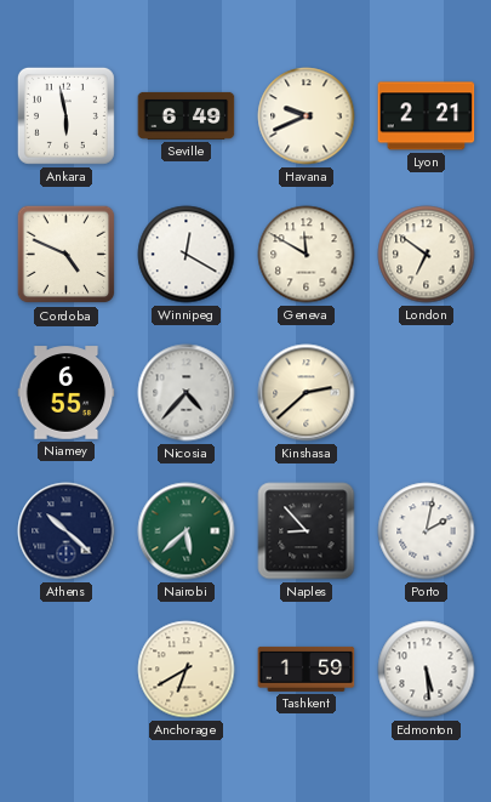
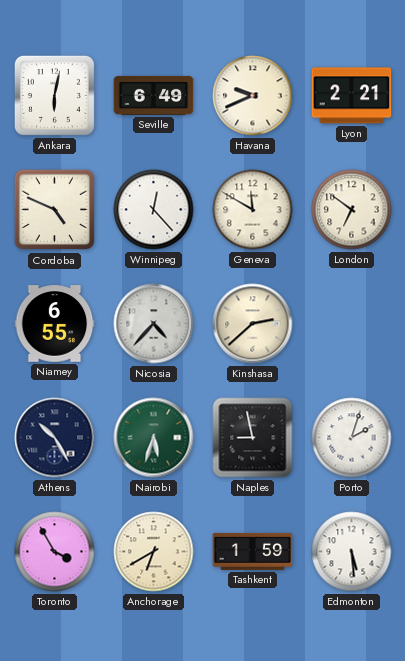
Ankara: 5:58 -> 6:02 (54, 95)
Winnipeg: 12:20 -> 12:23 (154, 210)
Athens: 10:22 -> 10:25 (55, 438)
Nairobi: 5:38 -> 5:33 (154, 438)
Naples: 8:53 -> 8:58 (253, 438)
Porto: 2:02 -> 2:03 (352, 438)
Toronto: none -> 3:55 (55, 552)
